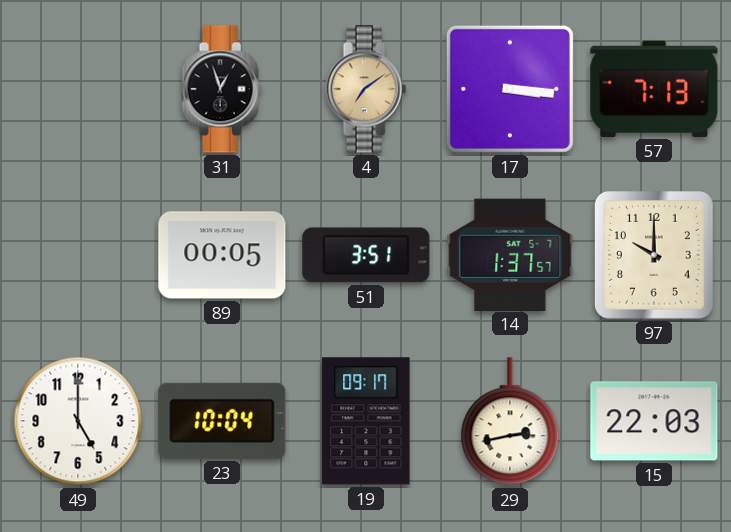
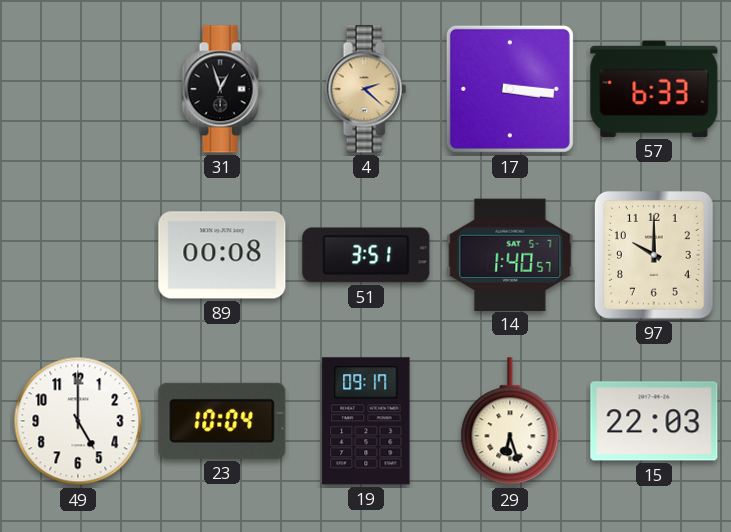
4: 7:09 -> 2:22 (366, 89)
57: 7:13 -> 6:33 (654, 89)
89: 00:05 -> 00:08 (222, 255)
14: 1:37 -> 1:40 (510, 254)
29: 2:43 -> 6:27 (510, 422)
